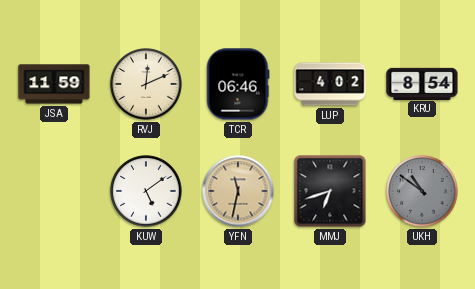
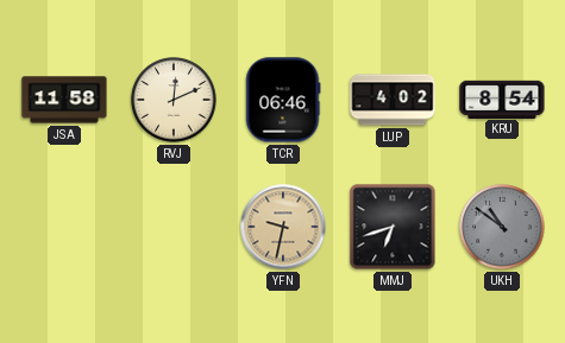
JSA: 11:59 -> 11:58 (64, 100)
KUW: 5:09 -> none (146, 191)
YFN: 11:32 -> 9:32 (283, 227)
